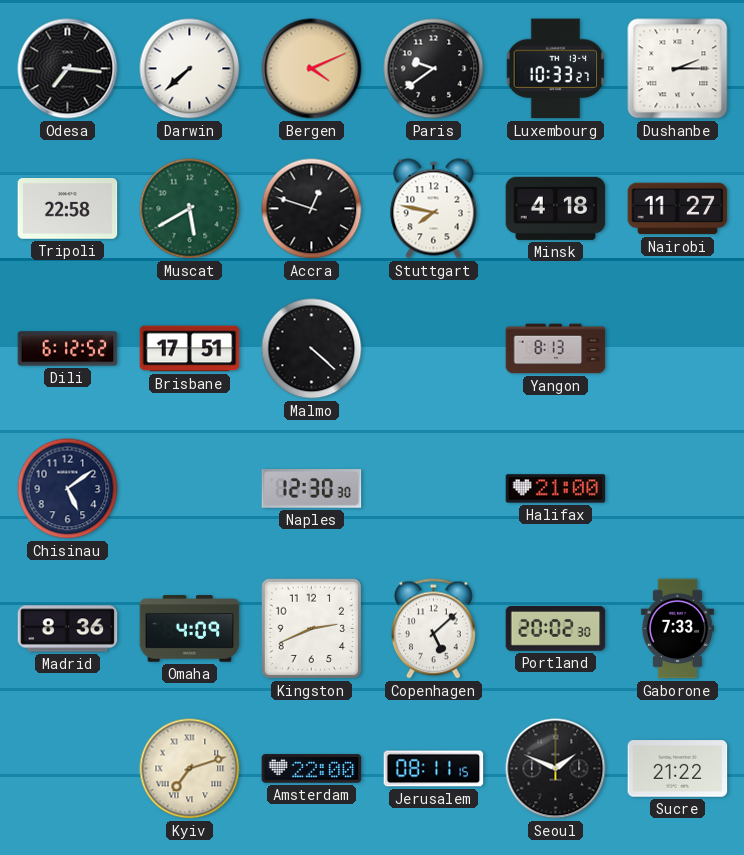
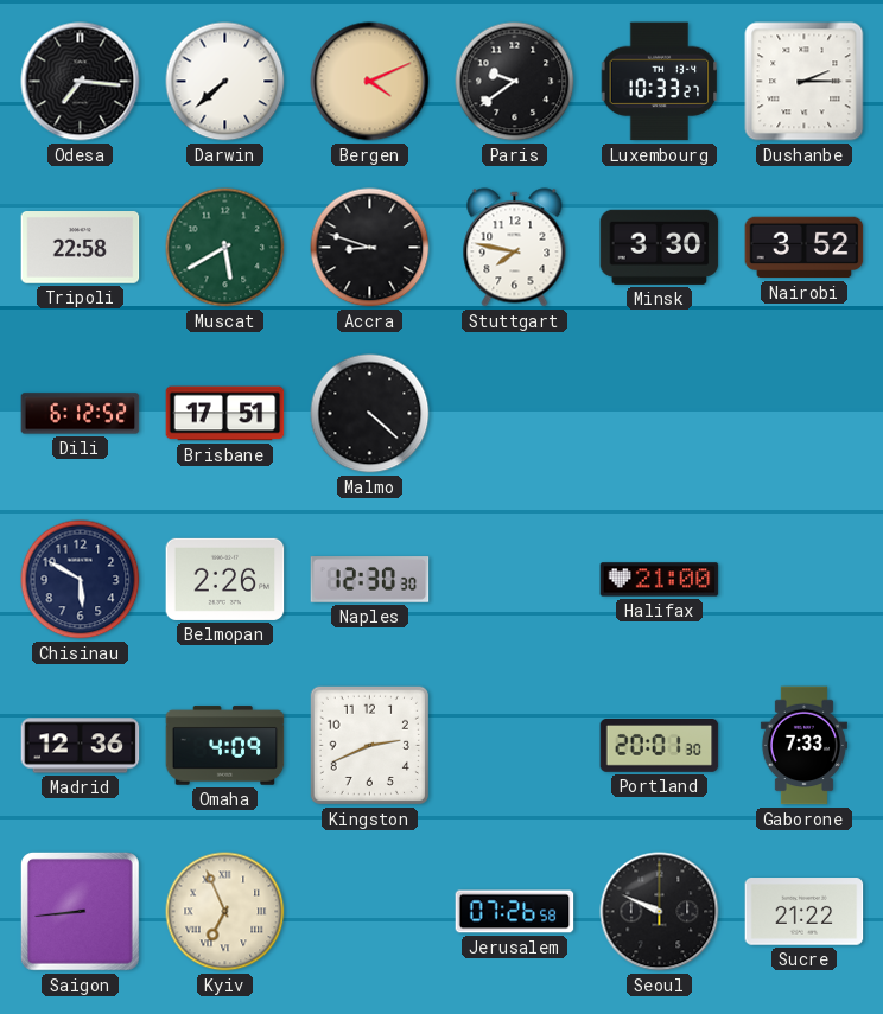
Accra: 12:48 -> 8:48 (370, 248)
Minsk: 4:18 -> 3:30 (660, 247)
Nairobi: 11:27 -> 3:52 (805, 248)
Yangon: 8:13 -> none (556, 349)
Chisinau: 5:09 -> 5:50 (81, 580)
Belmopan: none -> 2:26 (225, 579)
Madrid: 8:36 -> 12:36 (81, 746)
Copenhagen: 5:08 -> none (434, 629)
Portland: 20:02 -> 20:01 (660, 746)
Saigon: none -> 8:44 (80, 911)
Kyiv: 7:12 -> 6:56 (225, 912)
Amsterdam: 22:00 -> none (312, 769)
Jerusalem: 08:11 -> 07:26 (515, 912)
Seoul: 1:49 -> 9:49 (660, 912)
